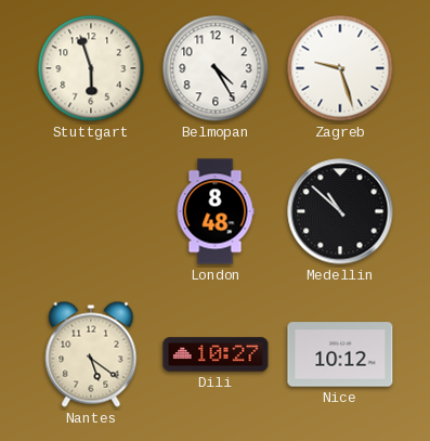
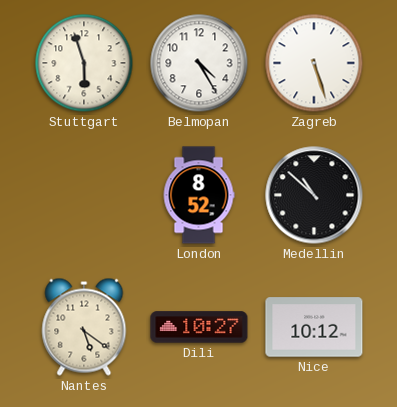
Zagreb: 9:27 -> 5:27 (314, 63)
London: 8:48 -> 8:52 (199, 195)
